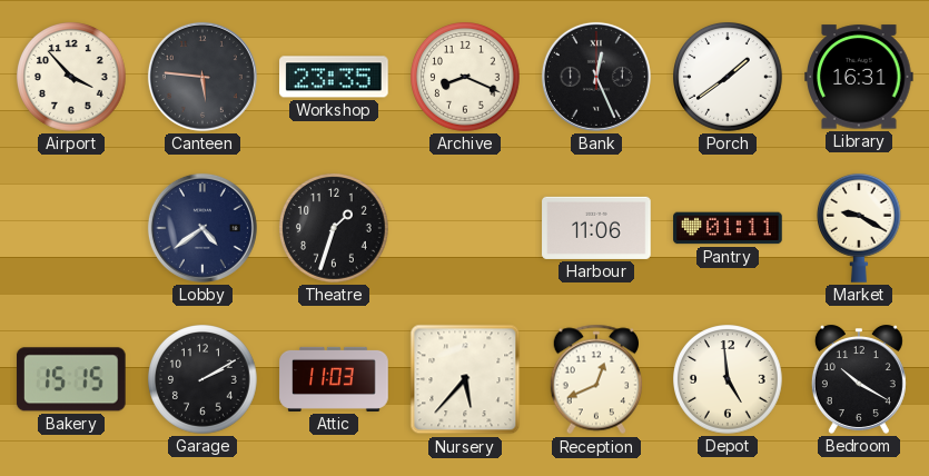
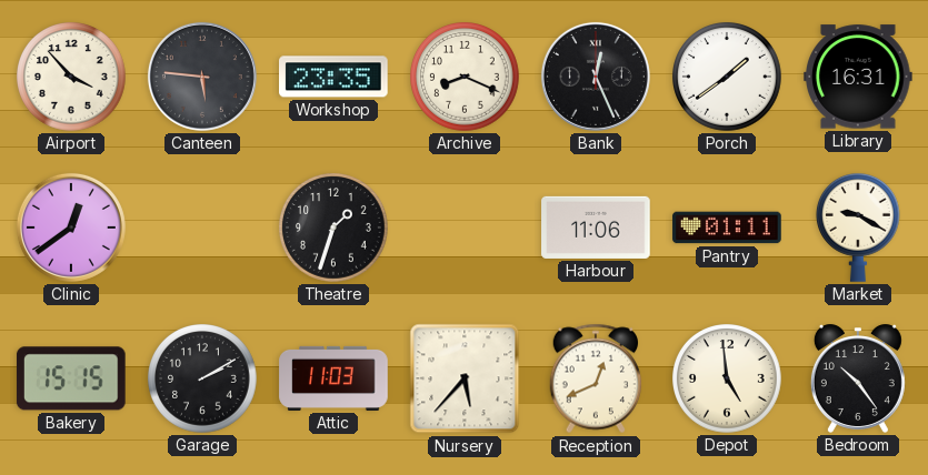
Clinic: none -> 12:39 (71, 228)
Lobby: 4:39 -> none (202, 228)
Bedroom: 10:20 -> 10:24 (858, 378)
